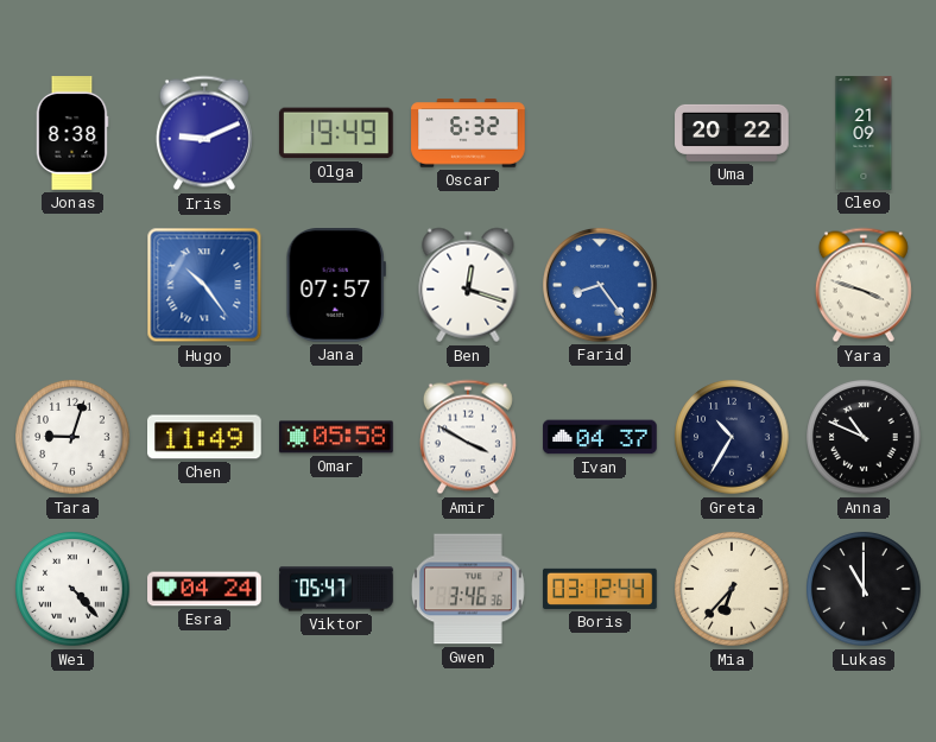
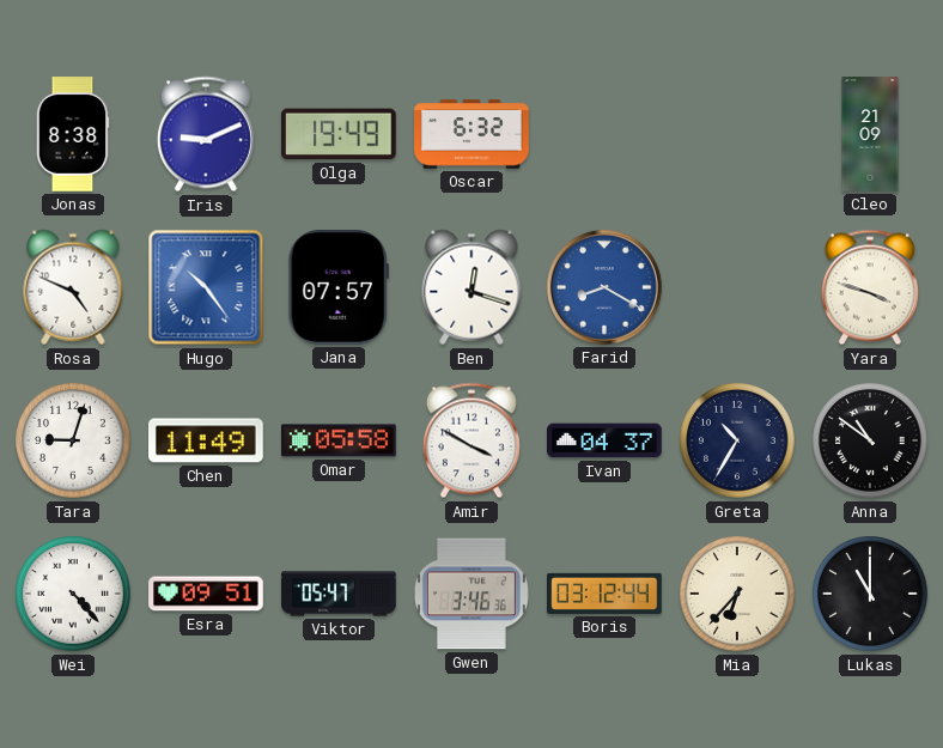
Uma: 20:22 -> none (732, 133)
Rosa: none -> 4:49 (73, 287)
Farid: 8:24 -> 8:20 (604, 287)
Anna: 10:49 -> 10:51 (870, 440)
Esra: 04:24 -> 09:51 (206, 594)
